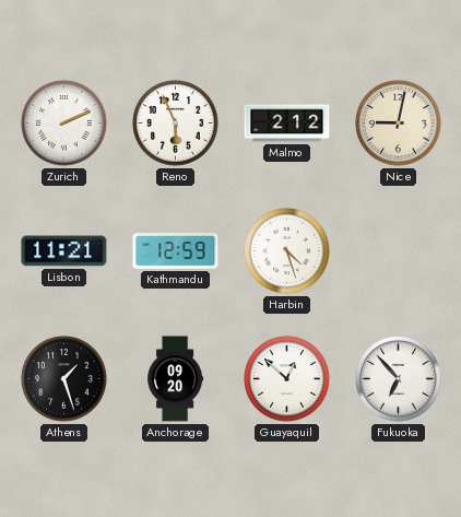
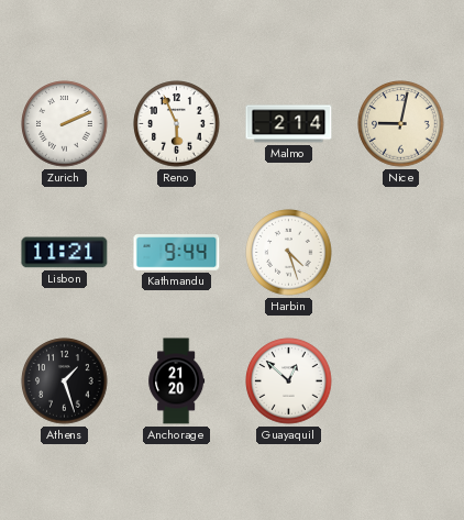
Malmo: 2:12 -> 2:14 (289, 124)
Kathmandu: 12:59 -> 9:44 (177, 253)
Anchorage: 09:20 -> 21:20 (177, 381)
Fukuoka: 6:53 -> none (399, 379)
